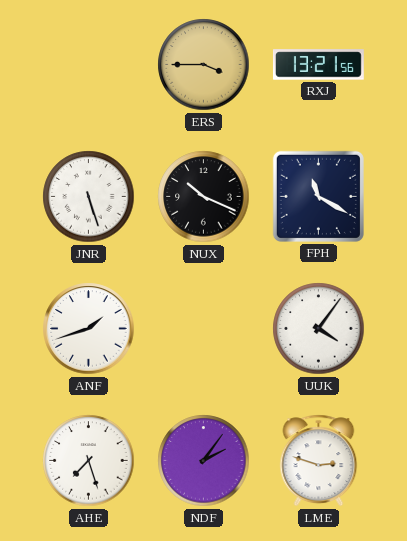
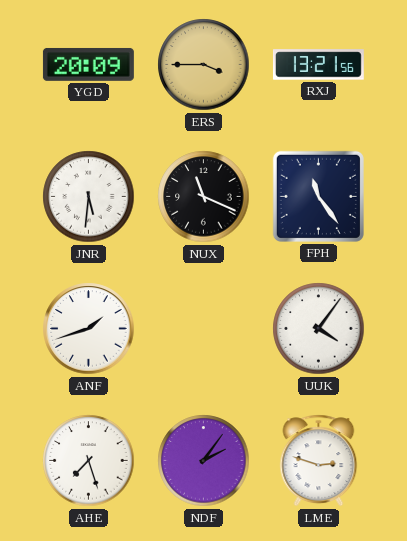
YGD: none -> 20:09 (88, 64)
JNR: 5:27 -> 5:31 (89, 197)
NUX: 10:19 -> 11:19 (204, 197)
FPH: 11:20 -> 11:24 (318, 196)
